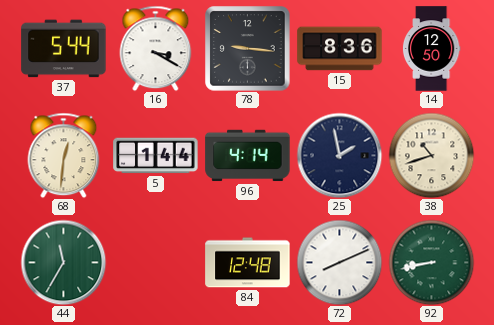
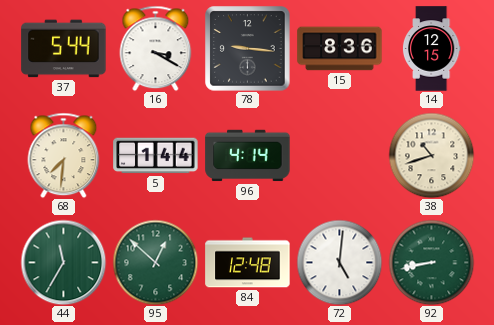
14: 12:50 -> 12:15 (431, 49)
68: 12:31 -> 7:31 (64, 155)
25: 1:58 -> none (339, 155)
95: none -> 12:52 (155, 262)
72: 8:11 -> 5:01 (339, 262)
